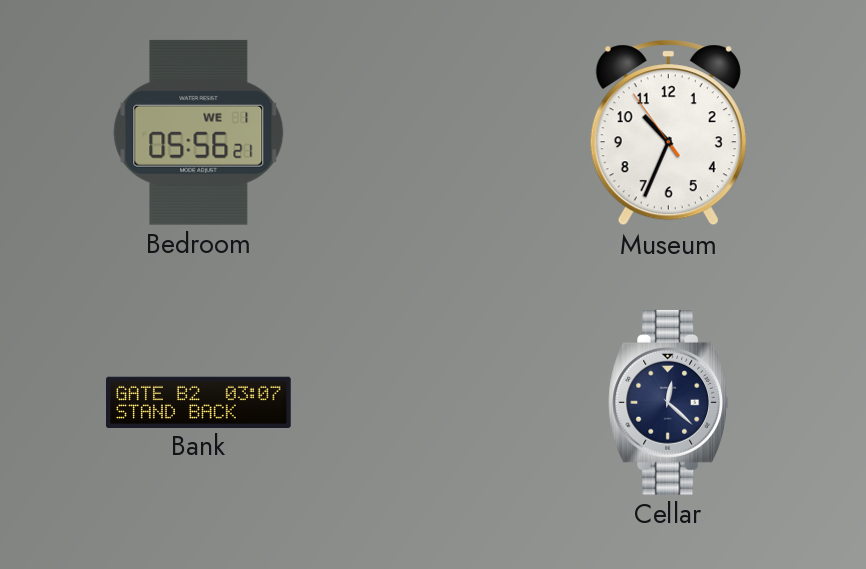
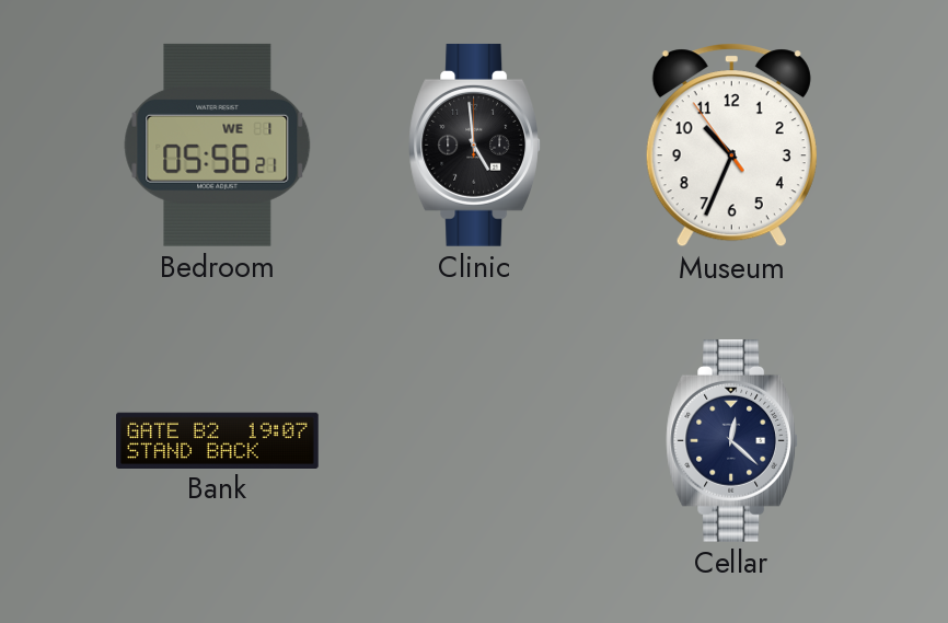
Clinic: none -> 4:59 (474, 145)
Bank: 03:07 -> 19:07 (218, 440)
